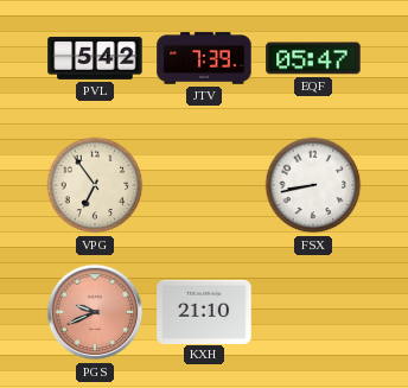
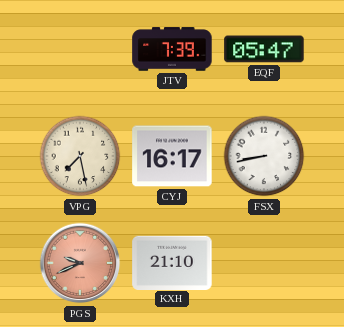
PVL: 5:42 -> none (95, 58)
VPG: 6:54 -> 7:28 (80, 156)
CYJ: none -> 16:17 (172, 156)
